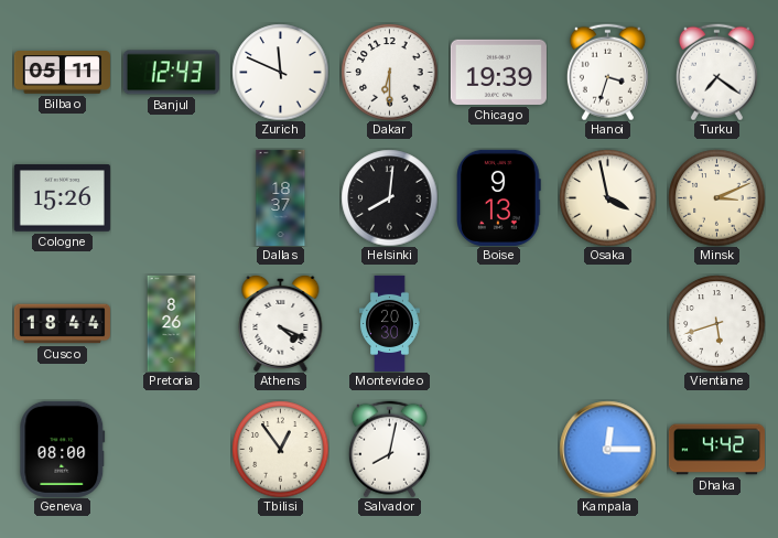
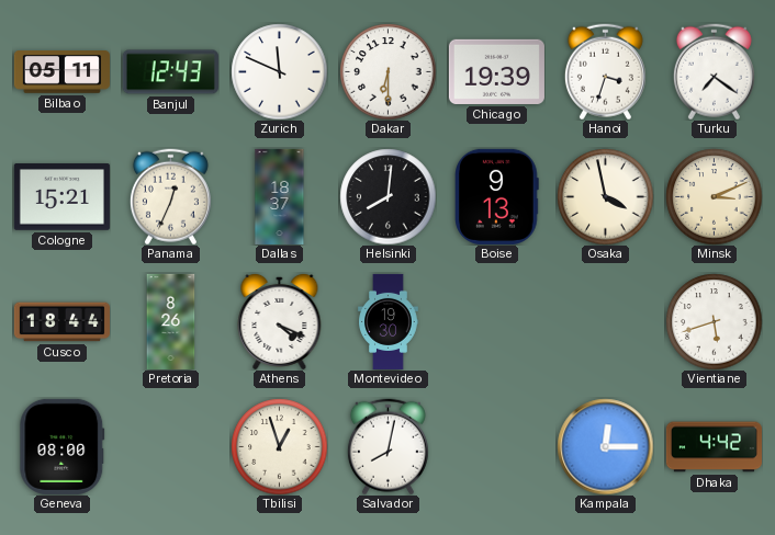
Cologne: 15:26 -> 15:21 (61, 197)
Panama: none -> 12:34 (170, 196)
Montevideo: 20:30 -> 19:30 (389, 321)
Tbilisi: 12:54 -> 12:57 (279, 446)
